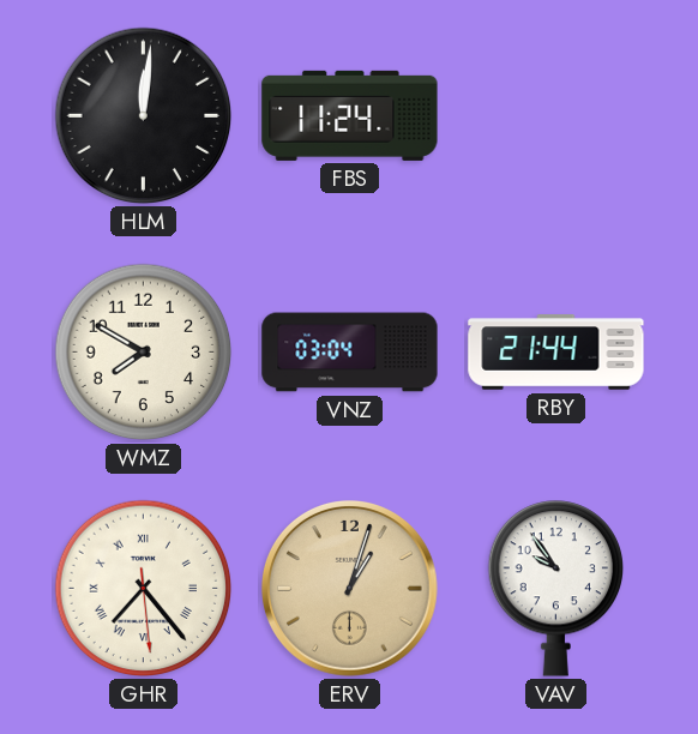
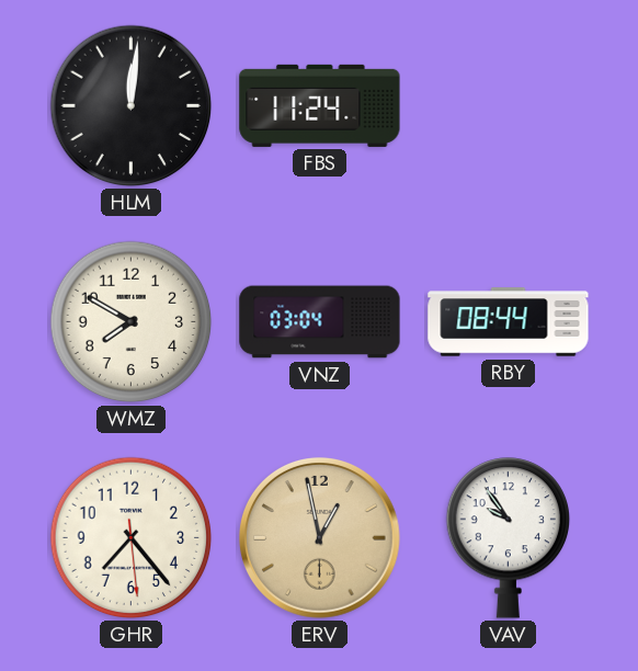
RBY: 21:44 -> 08:44 (509, 322)
GHR numerals: Roman -> Arabic (132, 538)
ERV: 1:03 -> 12:58 (319, 537)
